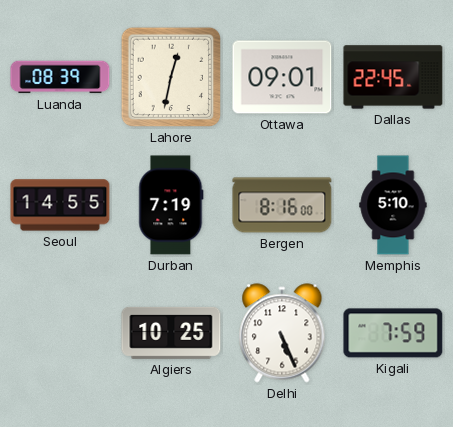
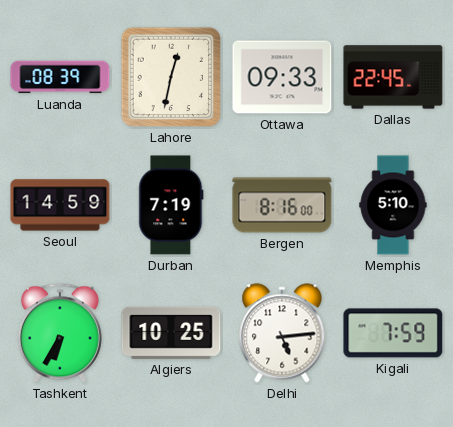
Ottawa: 09:01 -> 09:33 (282, 77)
Seoul: 14:55 -> 14:59 (60, 205)
Tashkent: none -> 6:35 (60, 333)
Delhi: 5:26 -> 5:14 (282, 333)
